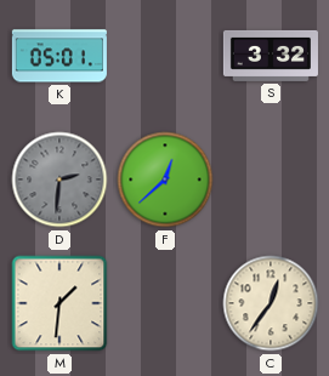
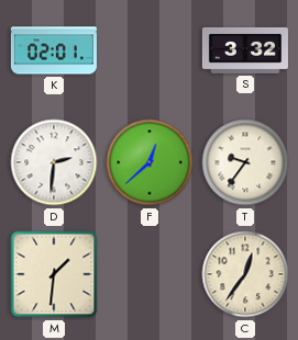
K: 05:01 -> 02:01 (54, 50)
D dial: grey -> white (54, 162)
T: none -> 9:36 (245, 162)
